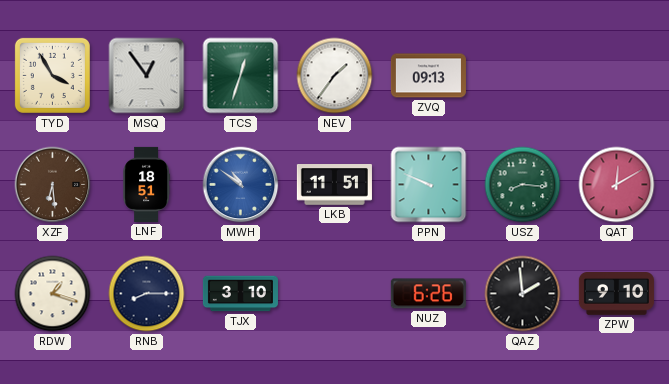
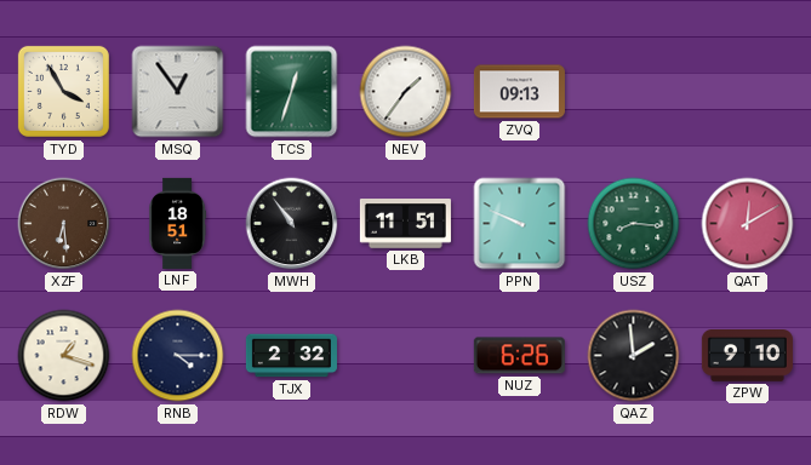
MWH: 10:51 -> 10:54 (292, 224)
MWH dial: blue -> black (292, 224)
RNB: 8:15 -> 4:15 (178, 356)
TJX: 3:10 -> 2:32 (291, 356)
